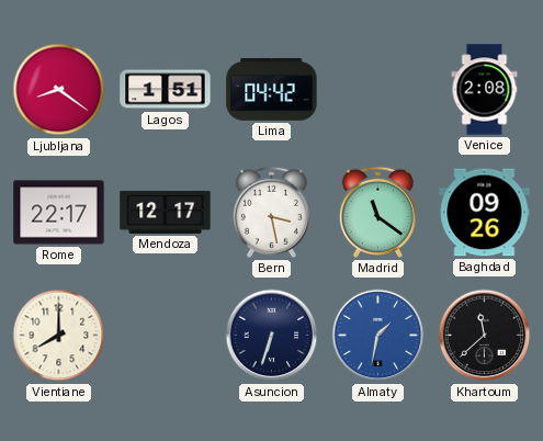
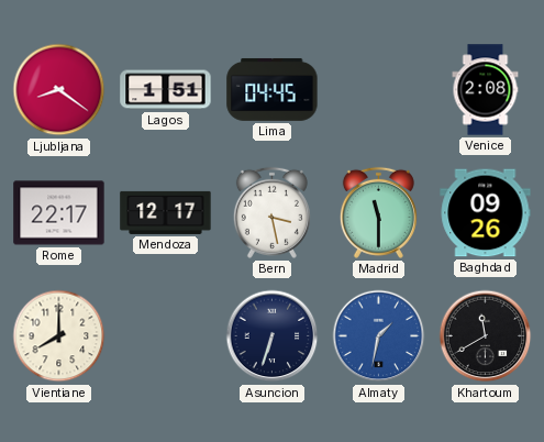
Lima: 04:42 -> 04:45 (273, 89)
Madrid: 11:21 -> 11:30 (378, 212)
Khartoum: 11:38 -> 11:40 (486, 336)
